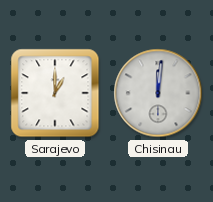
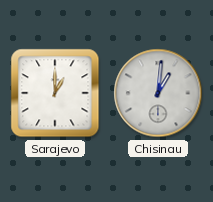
Chisinau: 12:01 -> 1:01 (158, 93)
